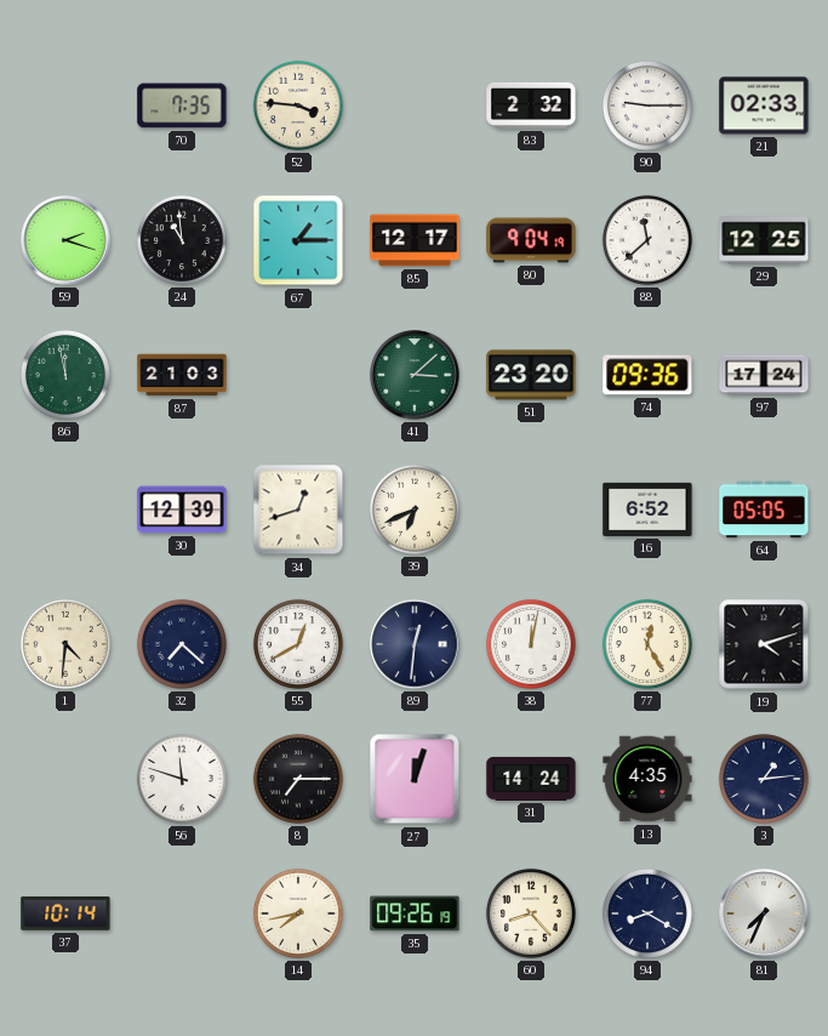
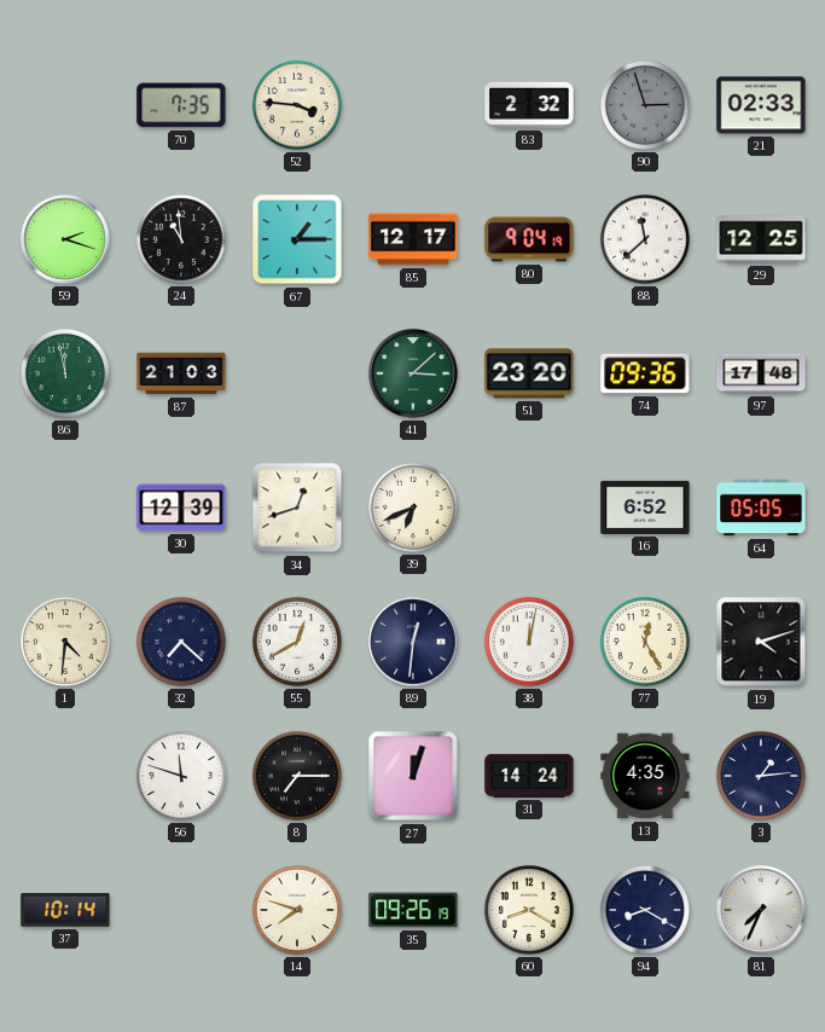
90: 9:15 -> 2:57 (645, 105)
90 dial: white -> grey (645, 105)
97: 17:24 -> 17:48 (761, 373)
14: 7:43 -> 7:48 (297, 910)
60: 8:23 -> 8:20 (529, 910)
